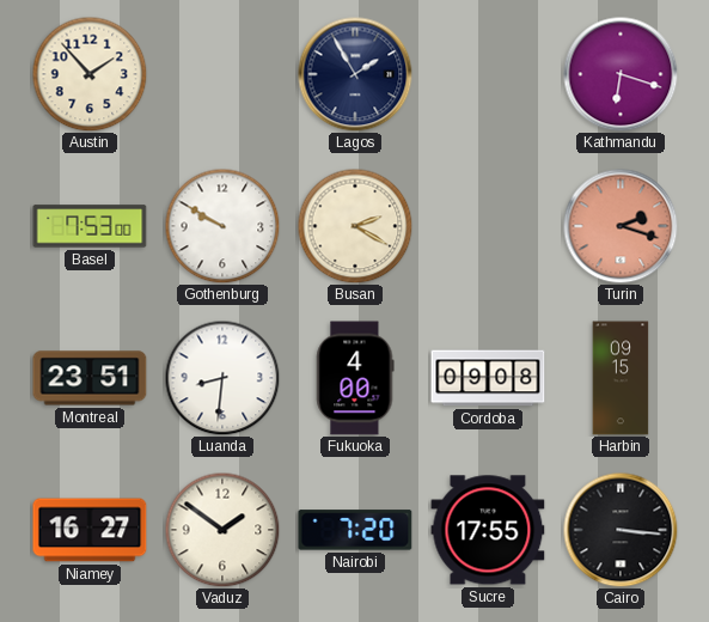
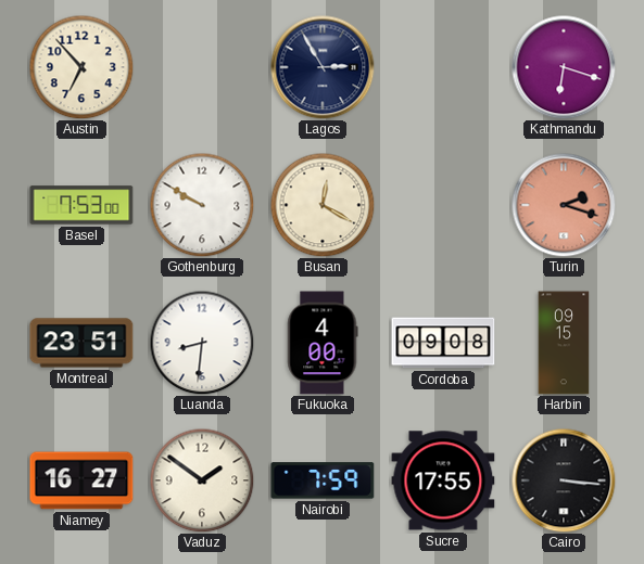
Austin: 1:53 -> 6:53 (81, 67)
Lagos: 1:55 -> 2:55 (323, 67)
Busan: 2:20 -> 12:20 (323, 205)
Nairobi: 7:20 -> 7:59 (323, 480)
